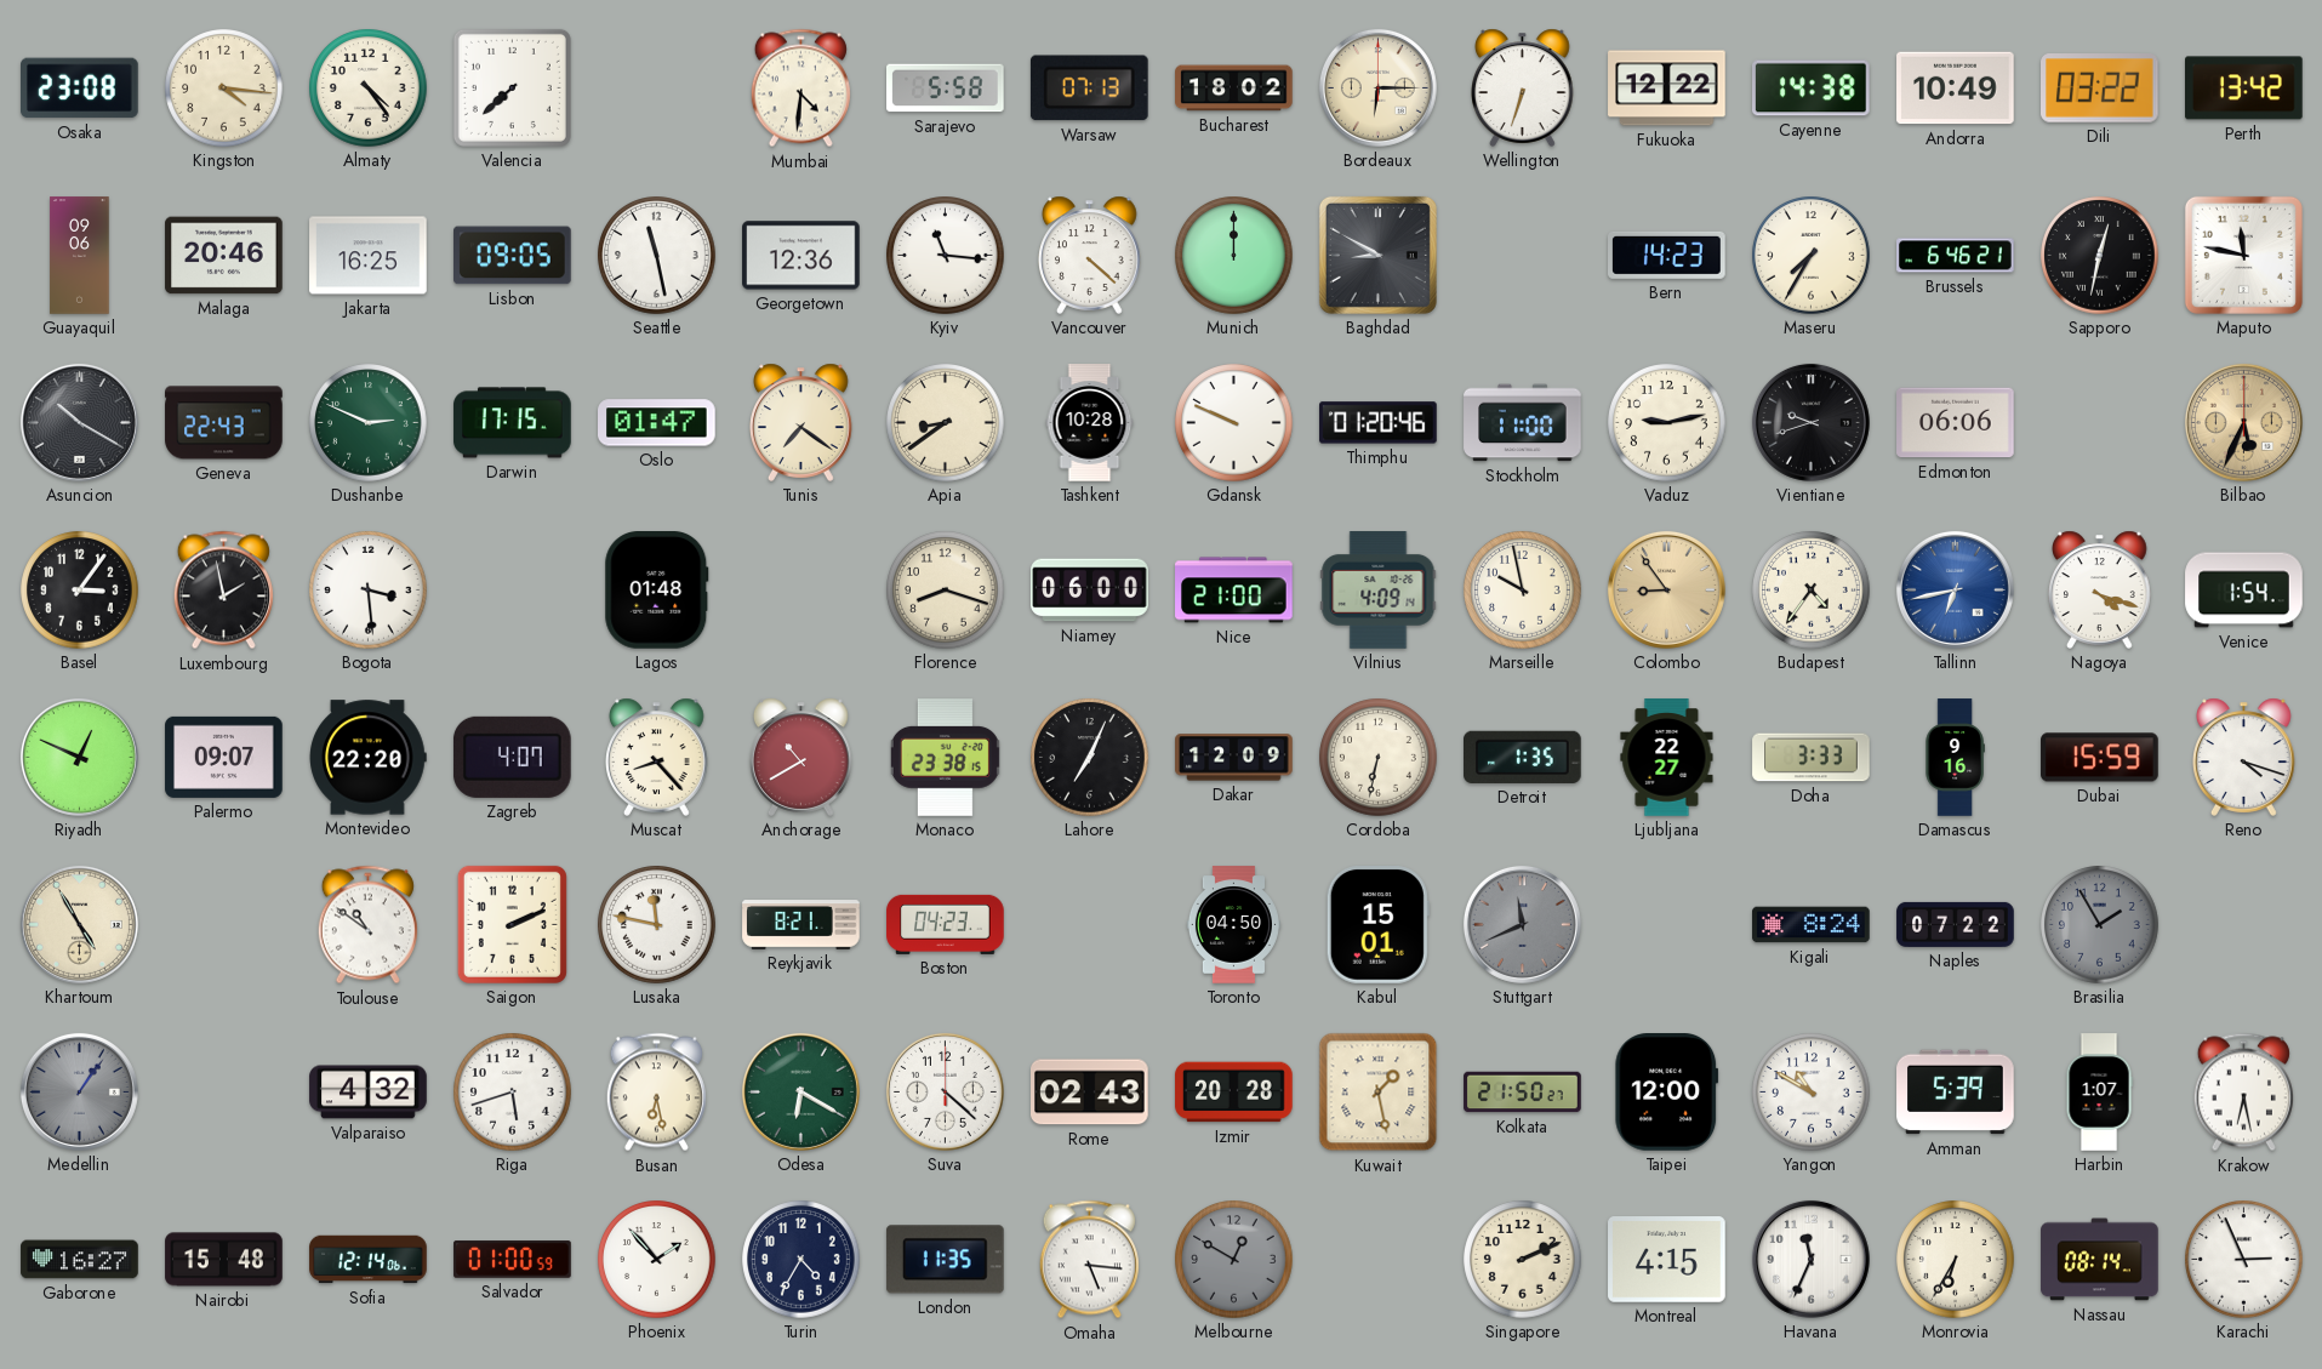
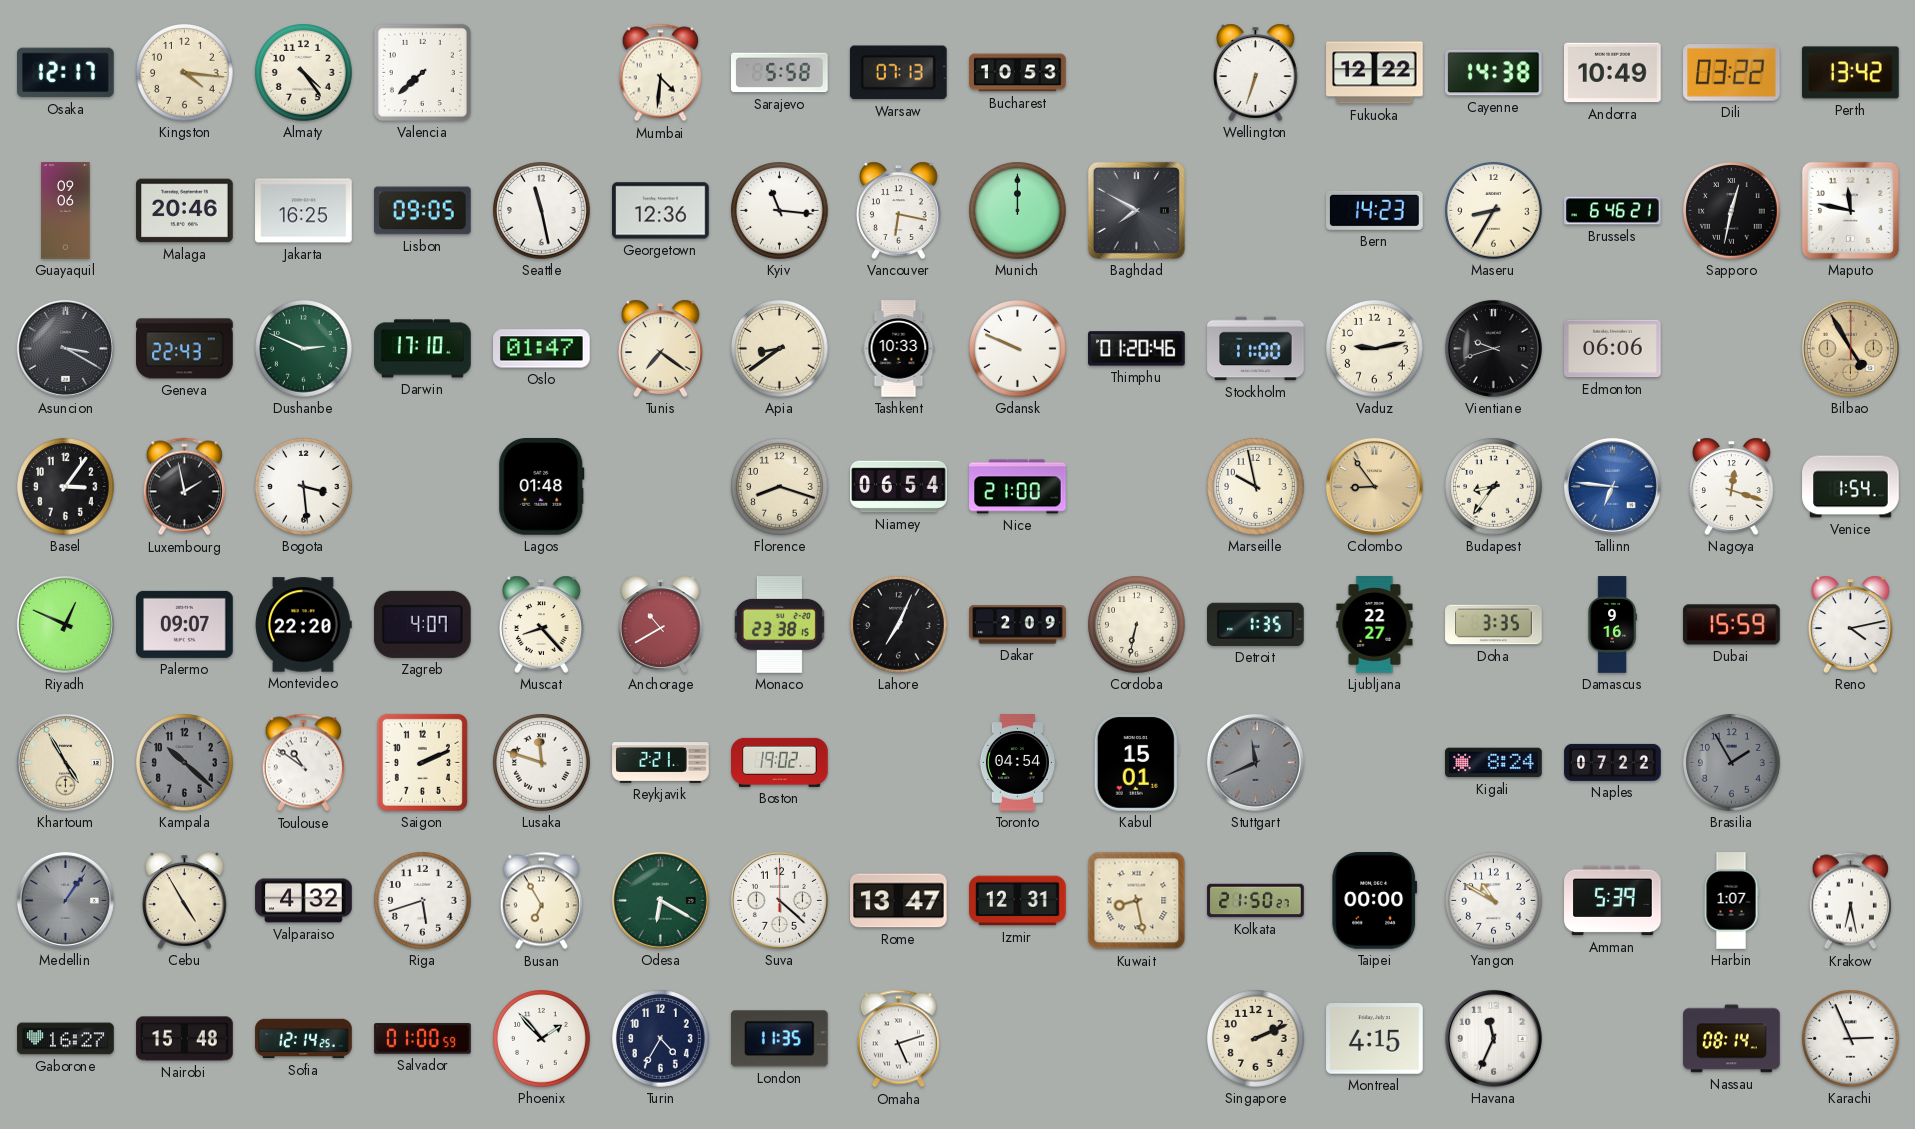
Osaka: 23:08 -> 12:17 (66, 73)
Bucharest: 18:02 -> 10:53 (1018, 73)
Bordeaux: 6:15 -> none (1377, 87)
Vancouver: 4:22 -> 6:17 (899, 210)
Baghdad: 8:50 -> 7:50 (1136, 210)
Maseru: 7:35 -> 8:35 (1494, 211)
Asuncion: 10:20 -> 3:20 (65, 348)
Darwin: 17:15 -> 17:10 (423, 349)
Tashkent: 10:28 -> 10:33 (899, 349)
Bilbao: 5:34 -> 4:55 (1850, 348)
Niamey: 06:00 -> 06:54 (899, 487)
Vilnius: 4:09 -> none (1379, 591)
Budapest: 4:36 -> 8:36 (1494, 487)
Tallinn: 6:43 -> 6:46 (1612, 486)
Nagoya: 4:18 -> 12:18 (1732, 486)
Dakar: 12:09 -> 2:09 (1018, 625)
Doha: 3:33 -> 3:35 (1494, 625)
Reno: 4:18 -> 4:13 (1851, 624)
Kampala: none -> 10:22 (185, 763)
Lusaka: 11:47 -> 11:48 (542, 763)
Reykjavik: 8:21 -> 2:21 (661, 763)
Boston: 04:23 -> 19:02 (780, 762)
Toronto: 04:50 -> 04:54 (1017, 763)
Cebu: none -> 4:55 (185, 900)
Busan: 6:28 -> 6:55 (541, 901)
Rome: 02:43 -> 13:47 (899, 901)
Izmir: 20:28 -> 12:31 (1018, 901)
Kuwait: 1:28 -> 8:28 (1137, 901)
Taipei: 12:00 -> 00:00 (1375, 901)
Sofia: 12:14:06 -> 12:14:25 (304, 1039)
Omaha: 5:16 -> 5:12 (898, 1039)
Melbourne: 12:50 -> none (1234, 1260)
Monrovia: 6:35 -> none (1956, 1260)
